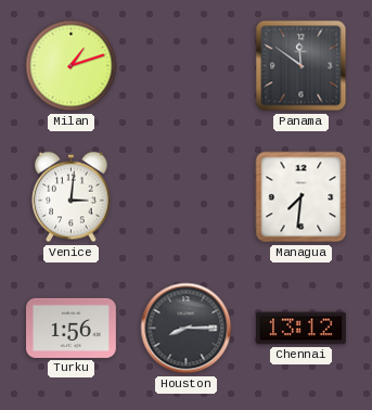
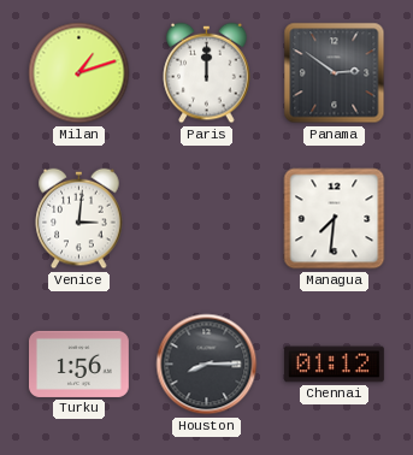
Paris: none -> 12:00 (207, 73)
Panama: 11:51 -> 2:51 (335, 73)
Chennai: 13:12 -> 01:12 (334, 365)
